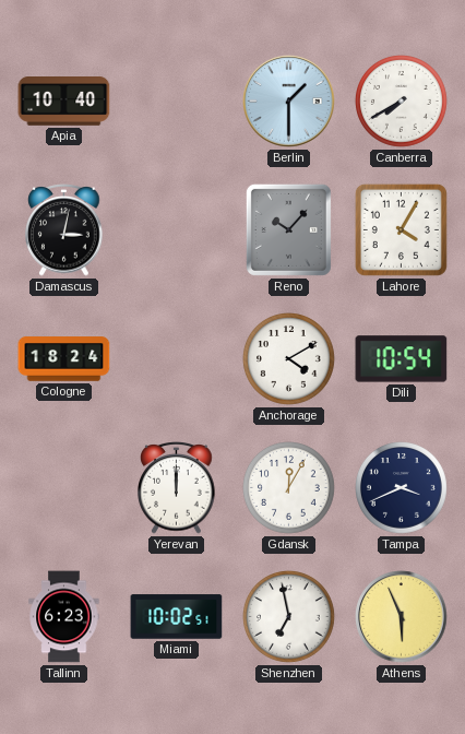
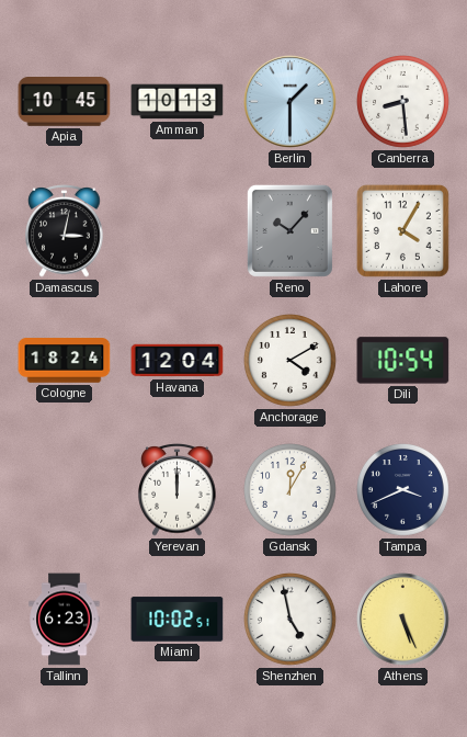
Apia: 10:40 -> 10:45 (65, 102)
Amman: none -> 10:13 (178, 102)
Canberra: 7:40 -> 8:29 (403, 102)
Havana: none -> 12:04 (178, 361)
Shenzhen: 6:58 -> 4:58 (291, 620)
Athens: 5:56 -> 5:26 (403, 620)
